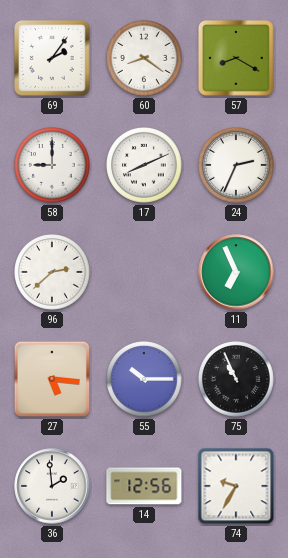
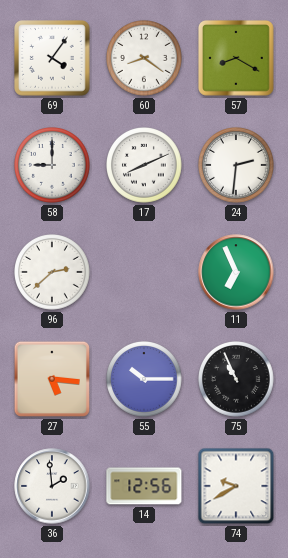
69: 2:06 -> 4:06 (52, 58)
24: 2:34 -> 2:31 (237, 166)
74: 9:35 -> 9:40 (236, 486)
